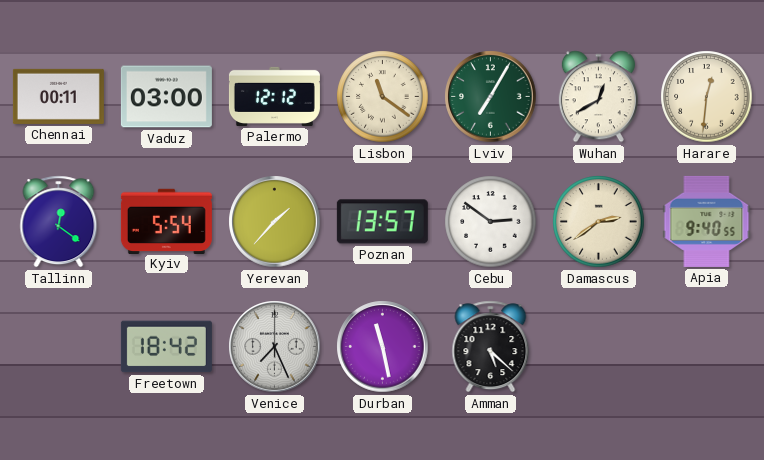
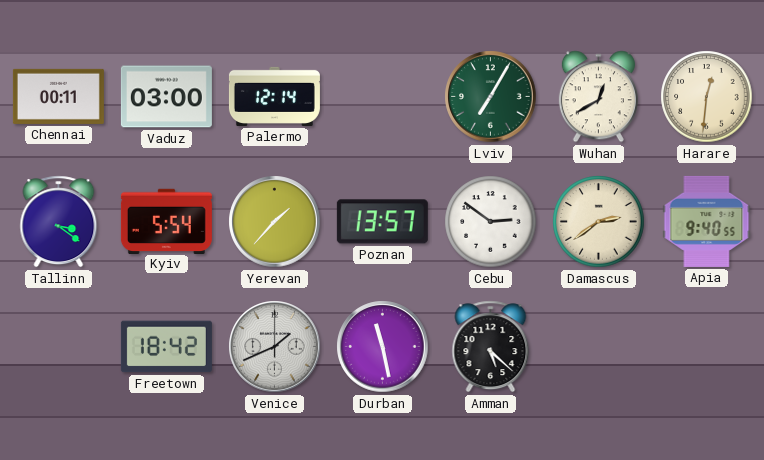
Palermo: 12:12 -> 12:14 (274, 96)
Lisbon: 11:21 -> none (383, 97)
Tallinn: 12:21 -> 3:21 (59, 222)
Venice: 7:26 -> 1:41 (275, 347)
